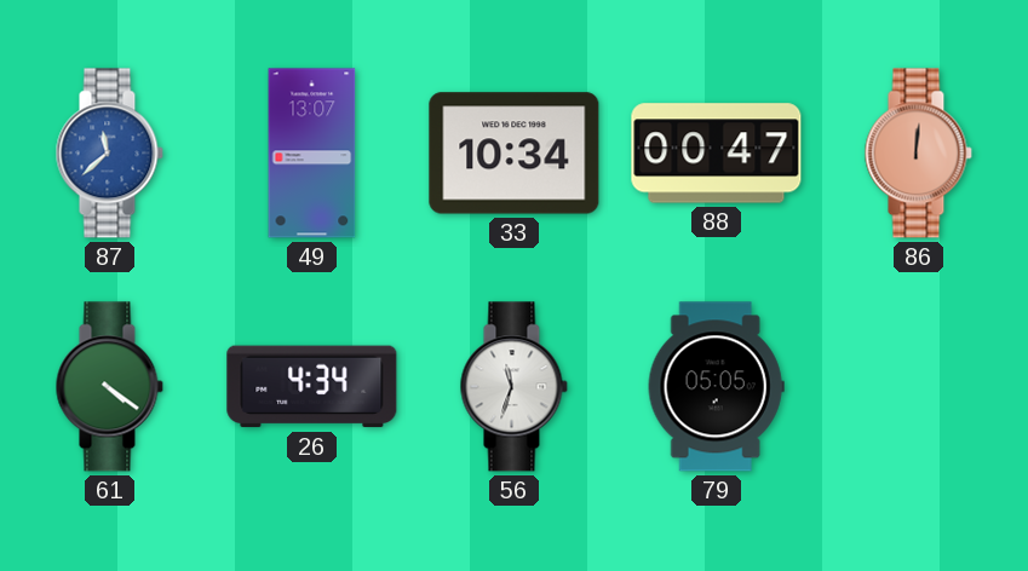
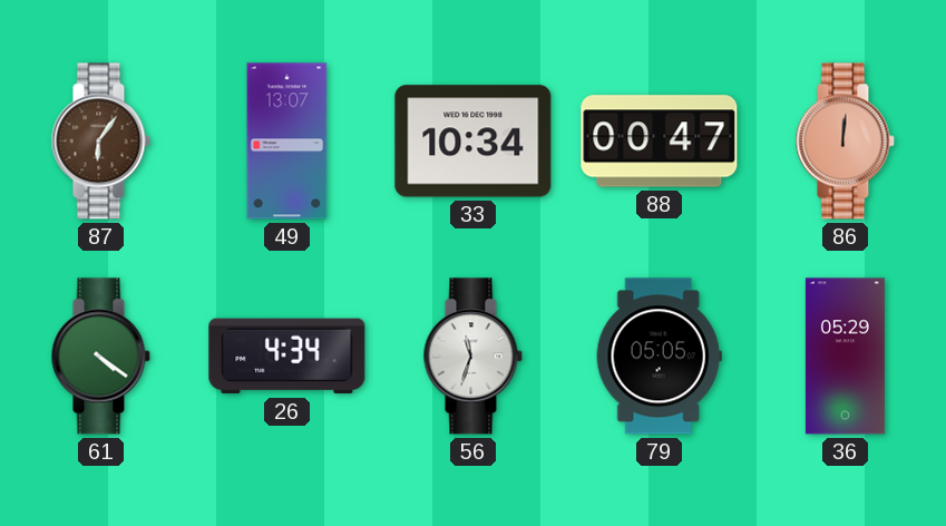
87: 11:38 -> 6:06 (100, 142)
87 dial: blue -> brown (100, 142)
36: none -> 05:29 (845, 357)
